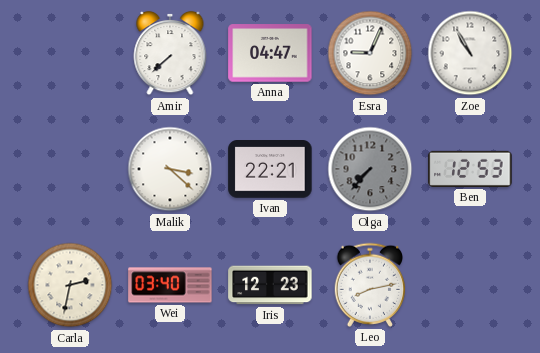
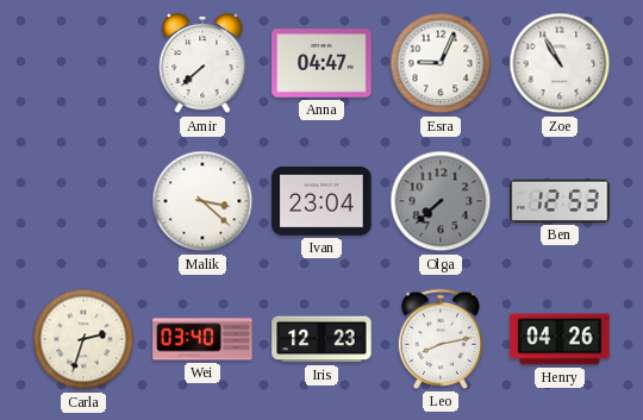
Ivan: 22:21 -> 23:04 (321, 201)
Olga: 7:37 -> 7:38 (441, 201)
Carla: 2:32 -> 2:33 (83, 339)
Henry: none -> 04:26 (560, 339)
